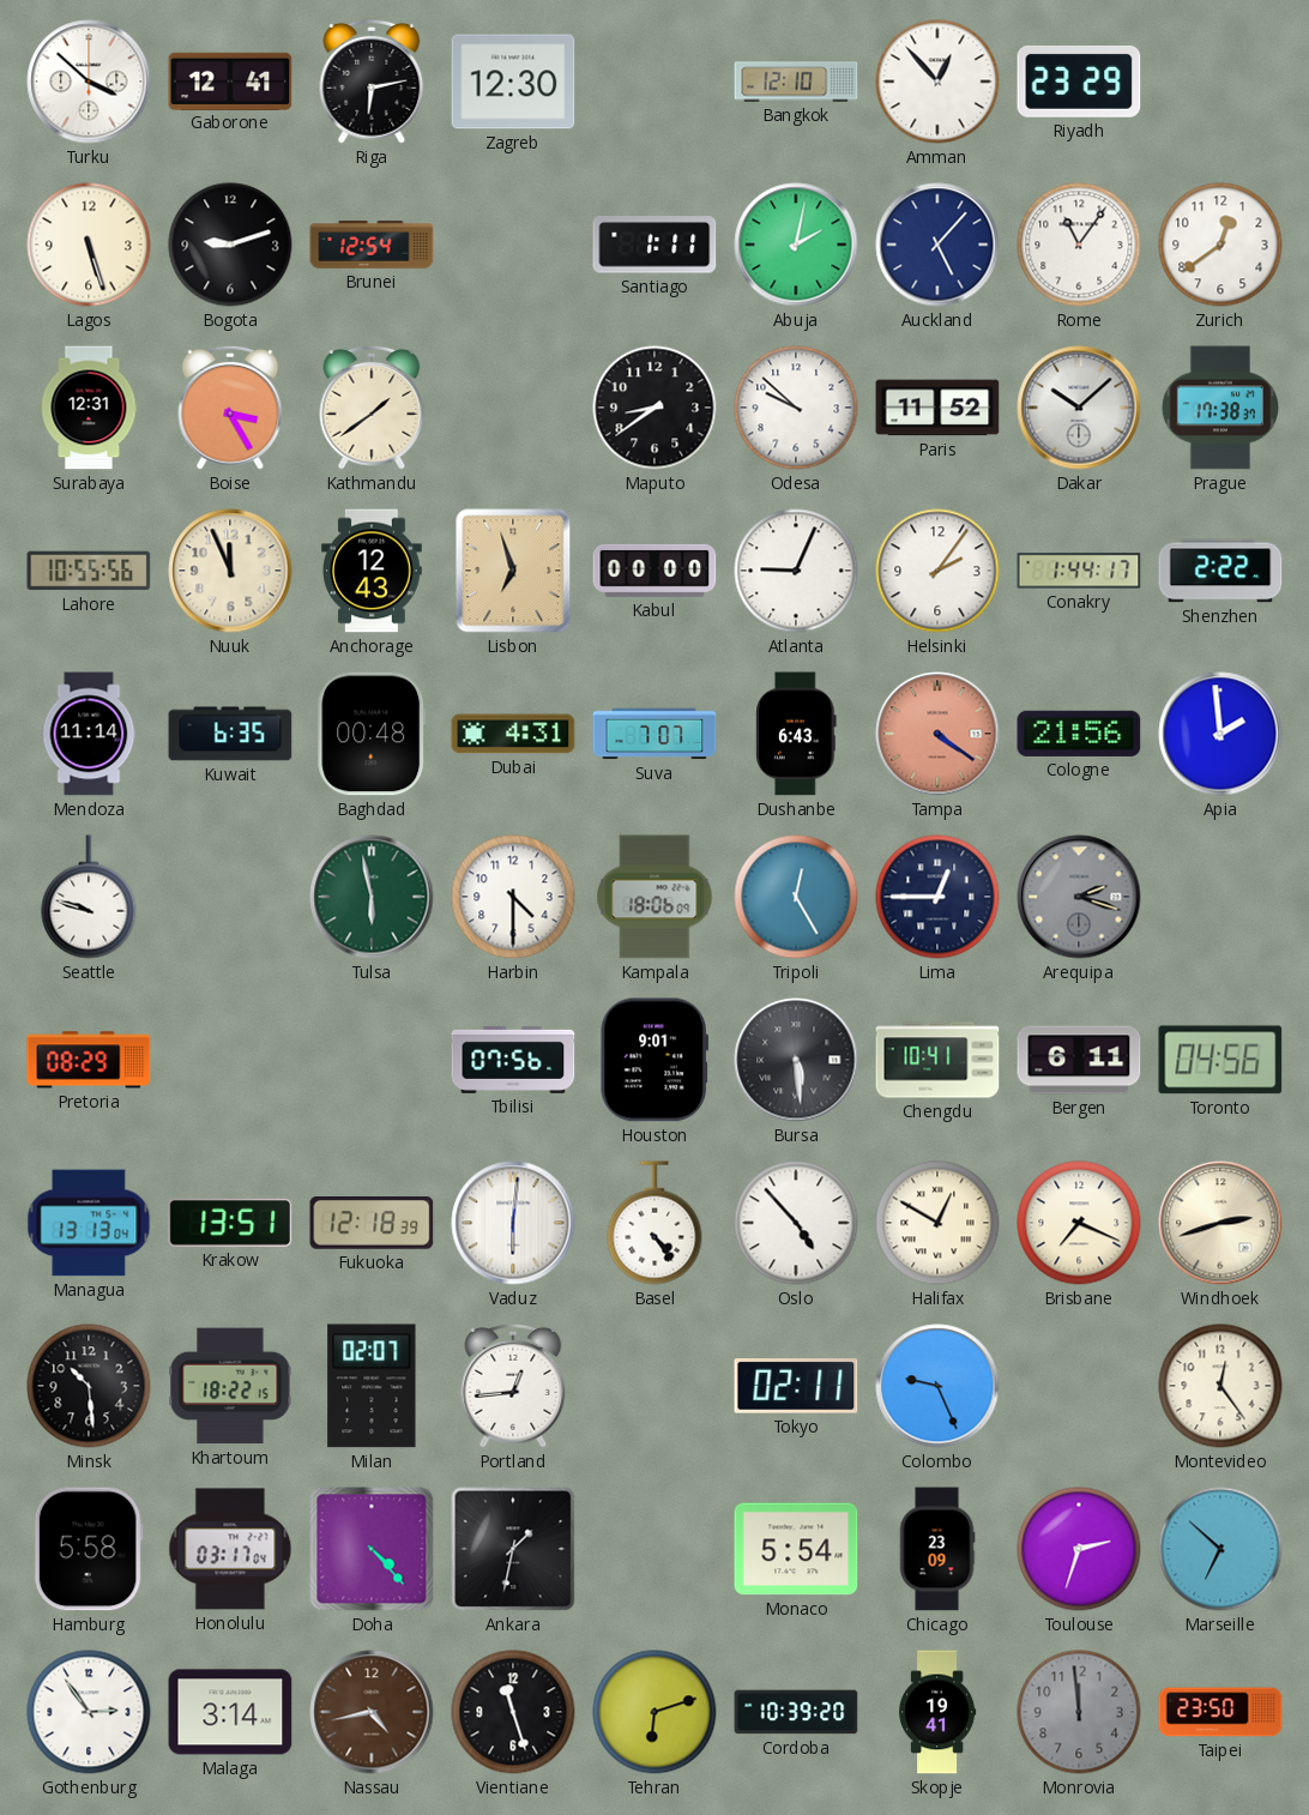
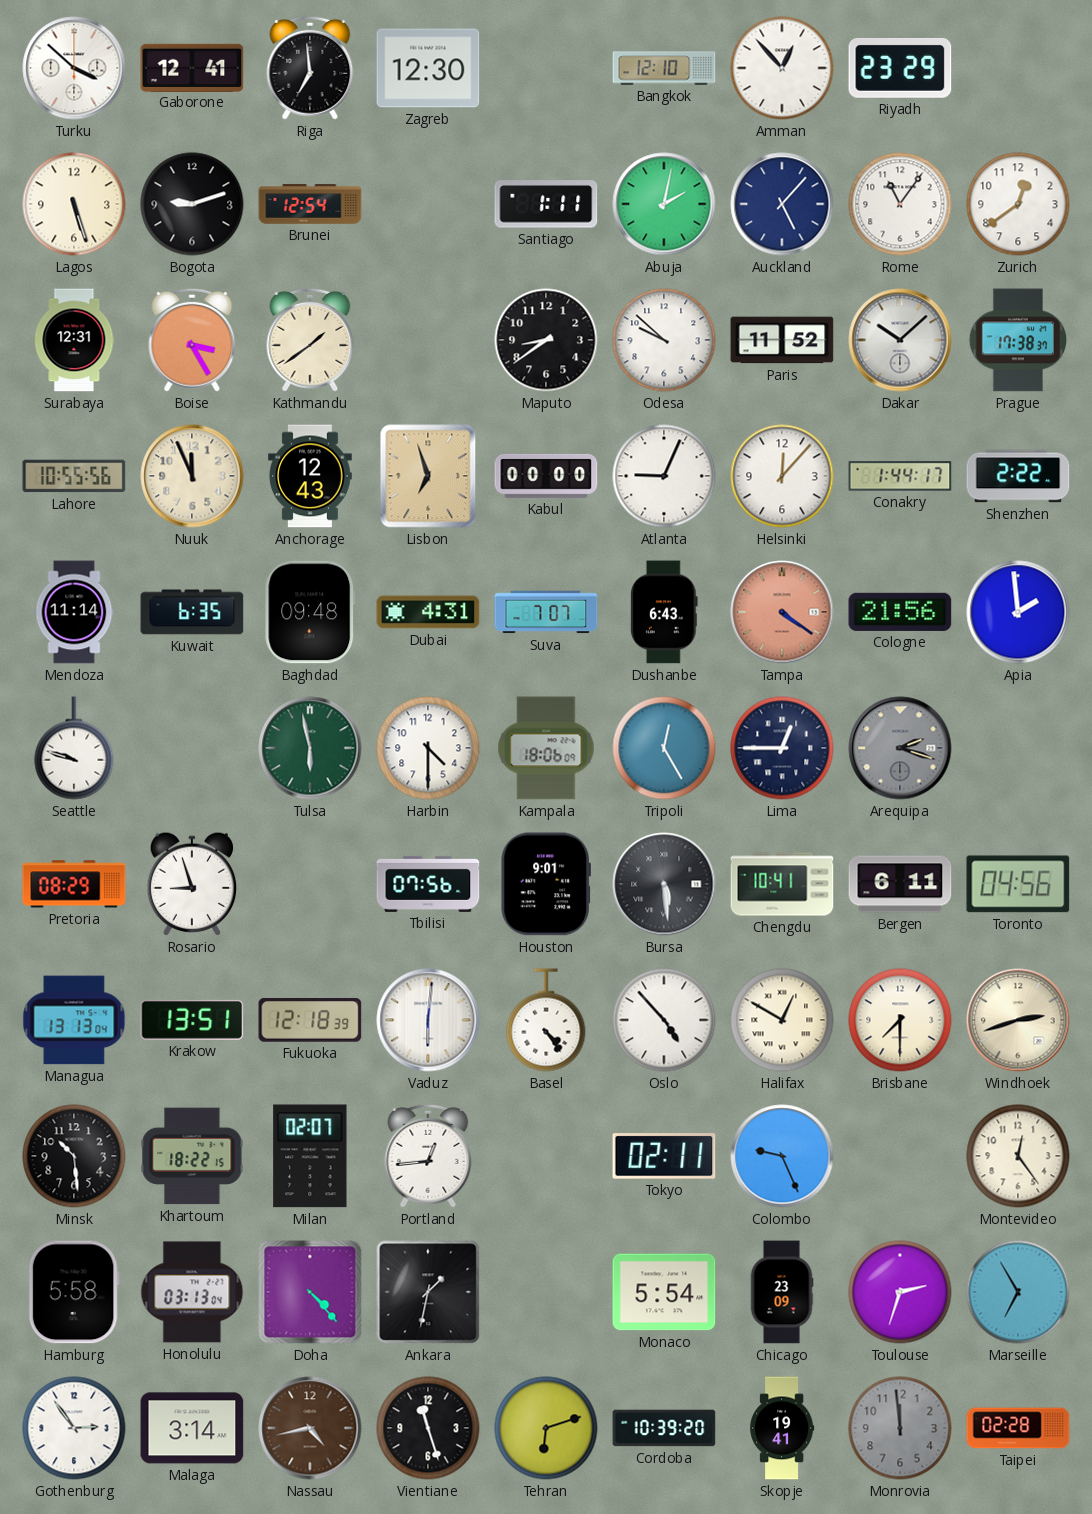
Riga: 6:13 -> 6:59 (310, 68)
Helsinki: 2:06 -> 12:07 (782, 476)
Baghdad: 00:48 -> 09:48 (310, 612)
Rosario: none -> 8:57 (191, 884)
Brisbane: 7:19 -> 7:30 (900, 1020)
Honolulu: 03:17 -> 03:13 (192, 1292)
Marseille: 6:52 -> 6:55 (1018, 1292)
Taipei: 23:50 -> 02:28 (1018, 1428)
